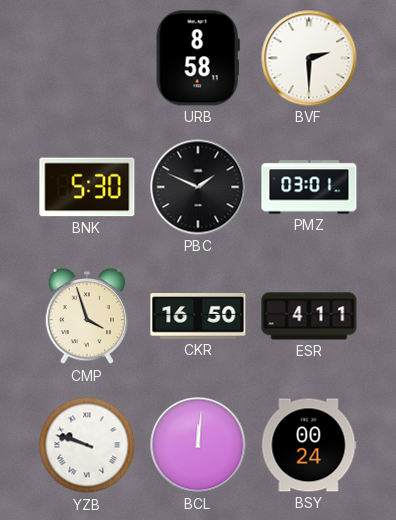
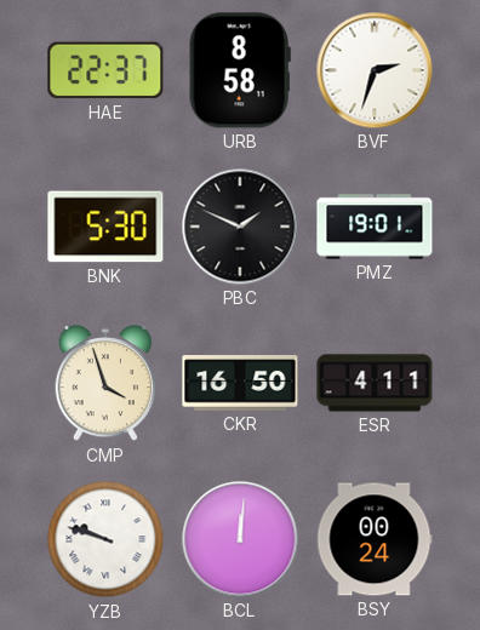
HAE: none -> 22:37 (105, 70)
BVF: 2:30 -> 2:33 (375, 70)
PMZ: 03:01 -> 19:01 (375, 227)
